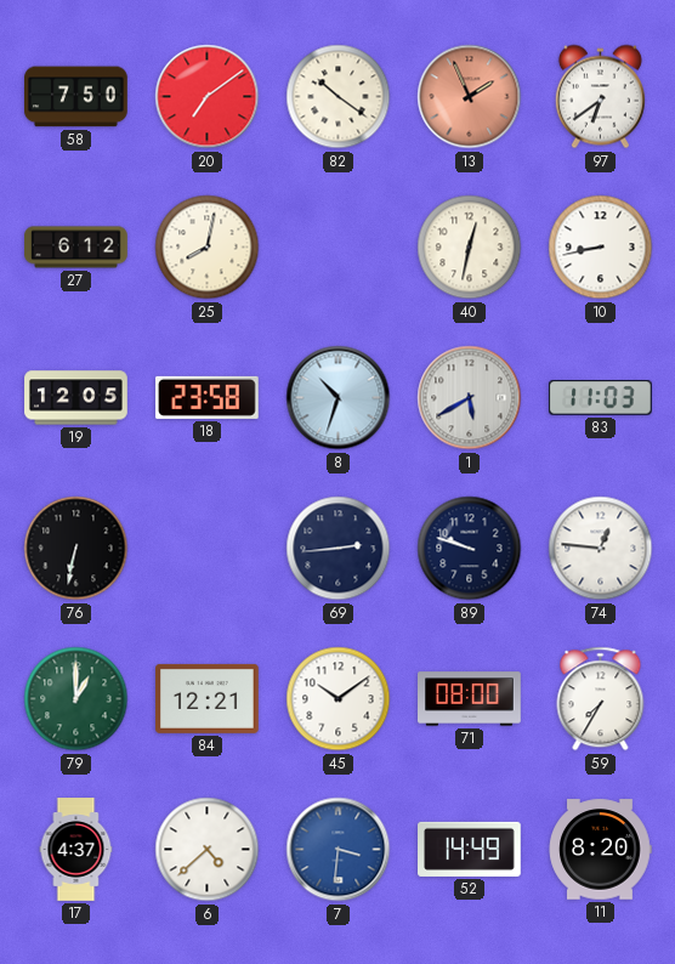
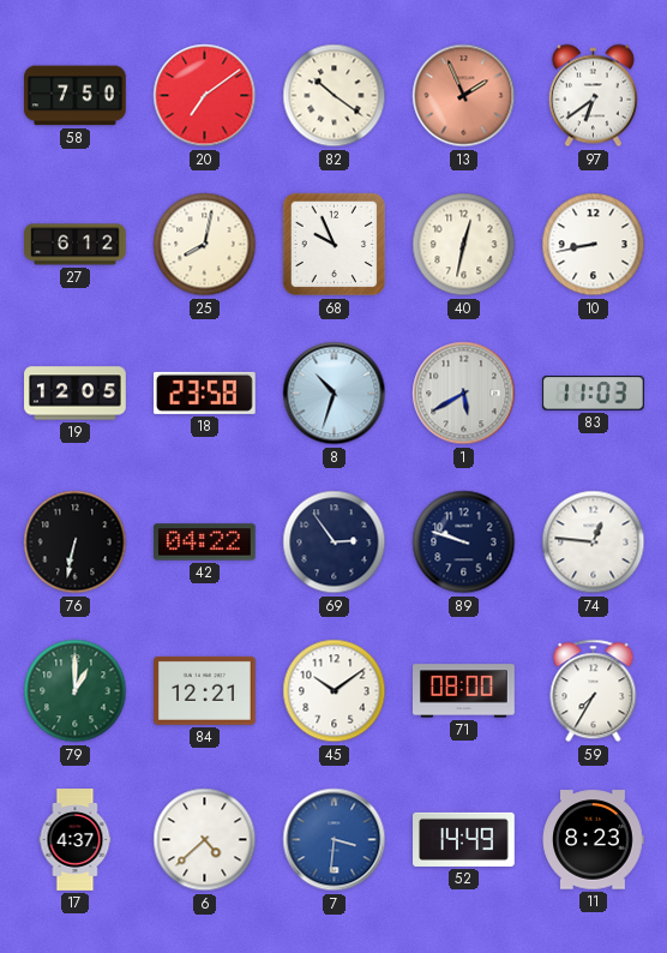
68: none -> 9:56 (335, 245)
42: none -> 04:22 (205, 543)
69: 2:44 -> 2:54 (335, 543)
11: 8:20 -> 8:23 (593, 840)
